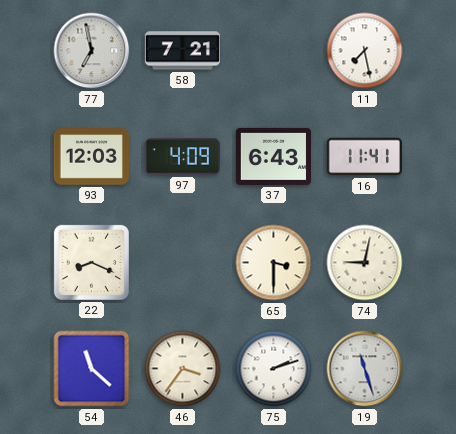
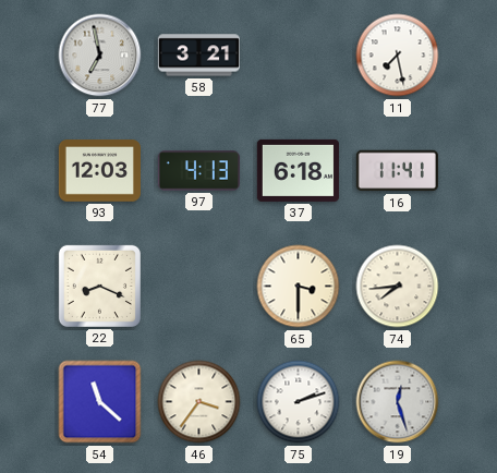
58: 7:21 -> 3:21 (198, 56)
97: 4:09 -> 4:13 (198, 171)
37: 6:43 -> 6:18 (298, 170)
74: 9:02 -> 7:44 (398, 287)
19: 11:27 -> 12:27 (398, 402)
